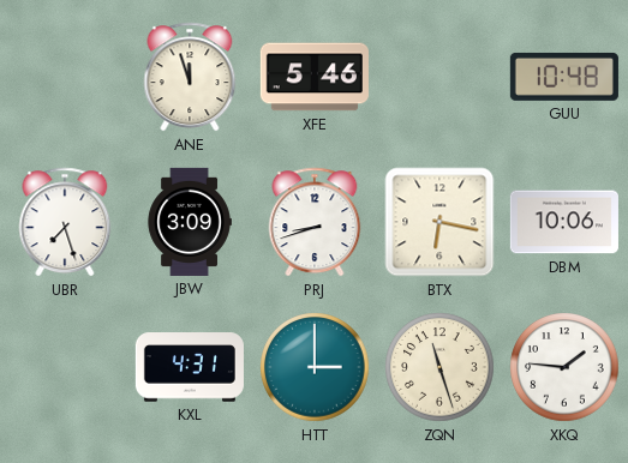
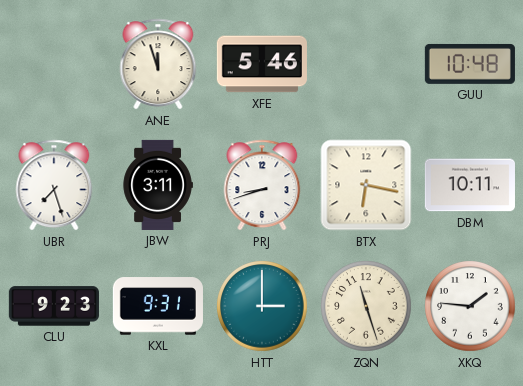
JBW: 3:09 -> 3:11 (158, 185)
DBM: 10:06 -> 10:11 (470, 185)
CLU: none -> 9:23 (54, 306)
KXL: 4:31 -> 9:31 (158, 306)
